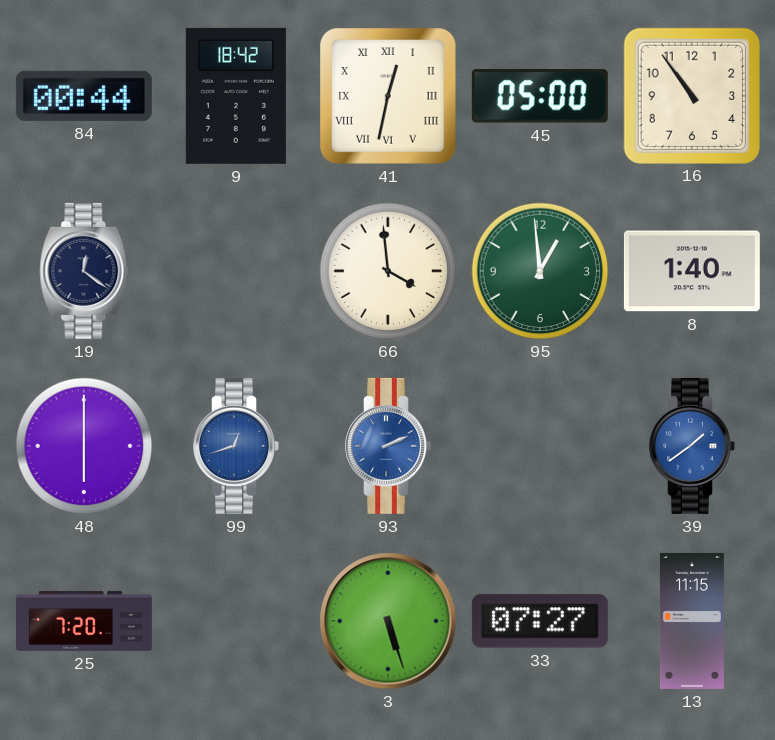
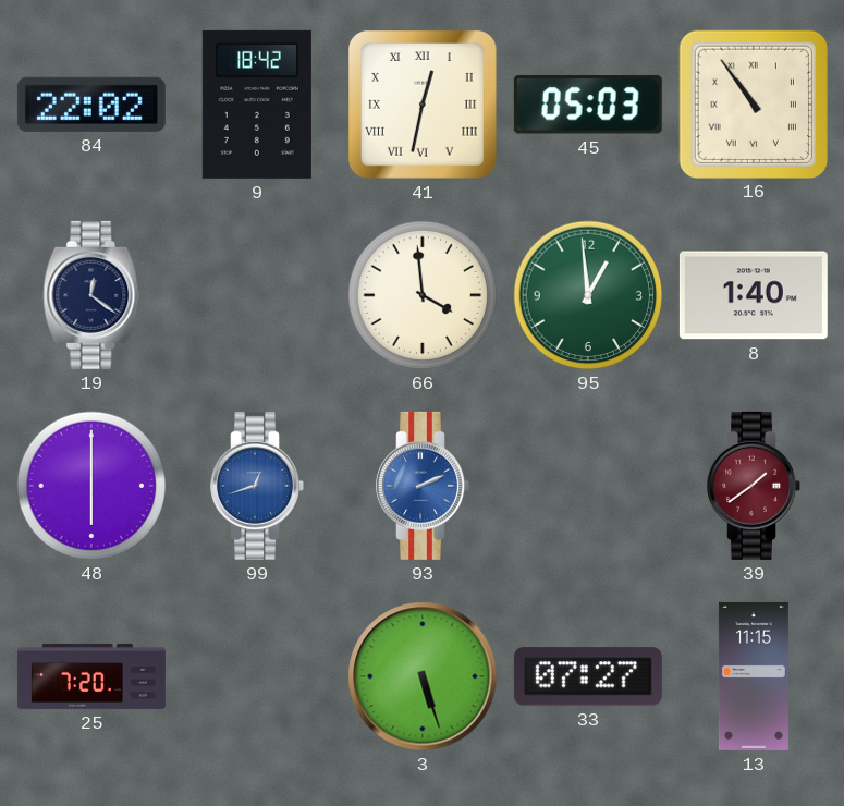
84: 00:44 -> 22:02 (91, 105)
45: 05:00 -> 05:03 (588, 106)
16 numerals: Arabic -> Roman (753, 103)
39 dial: blue -> burgundy (754, 486)
